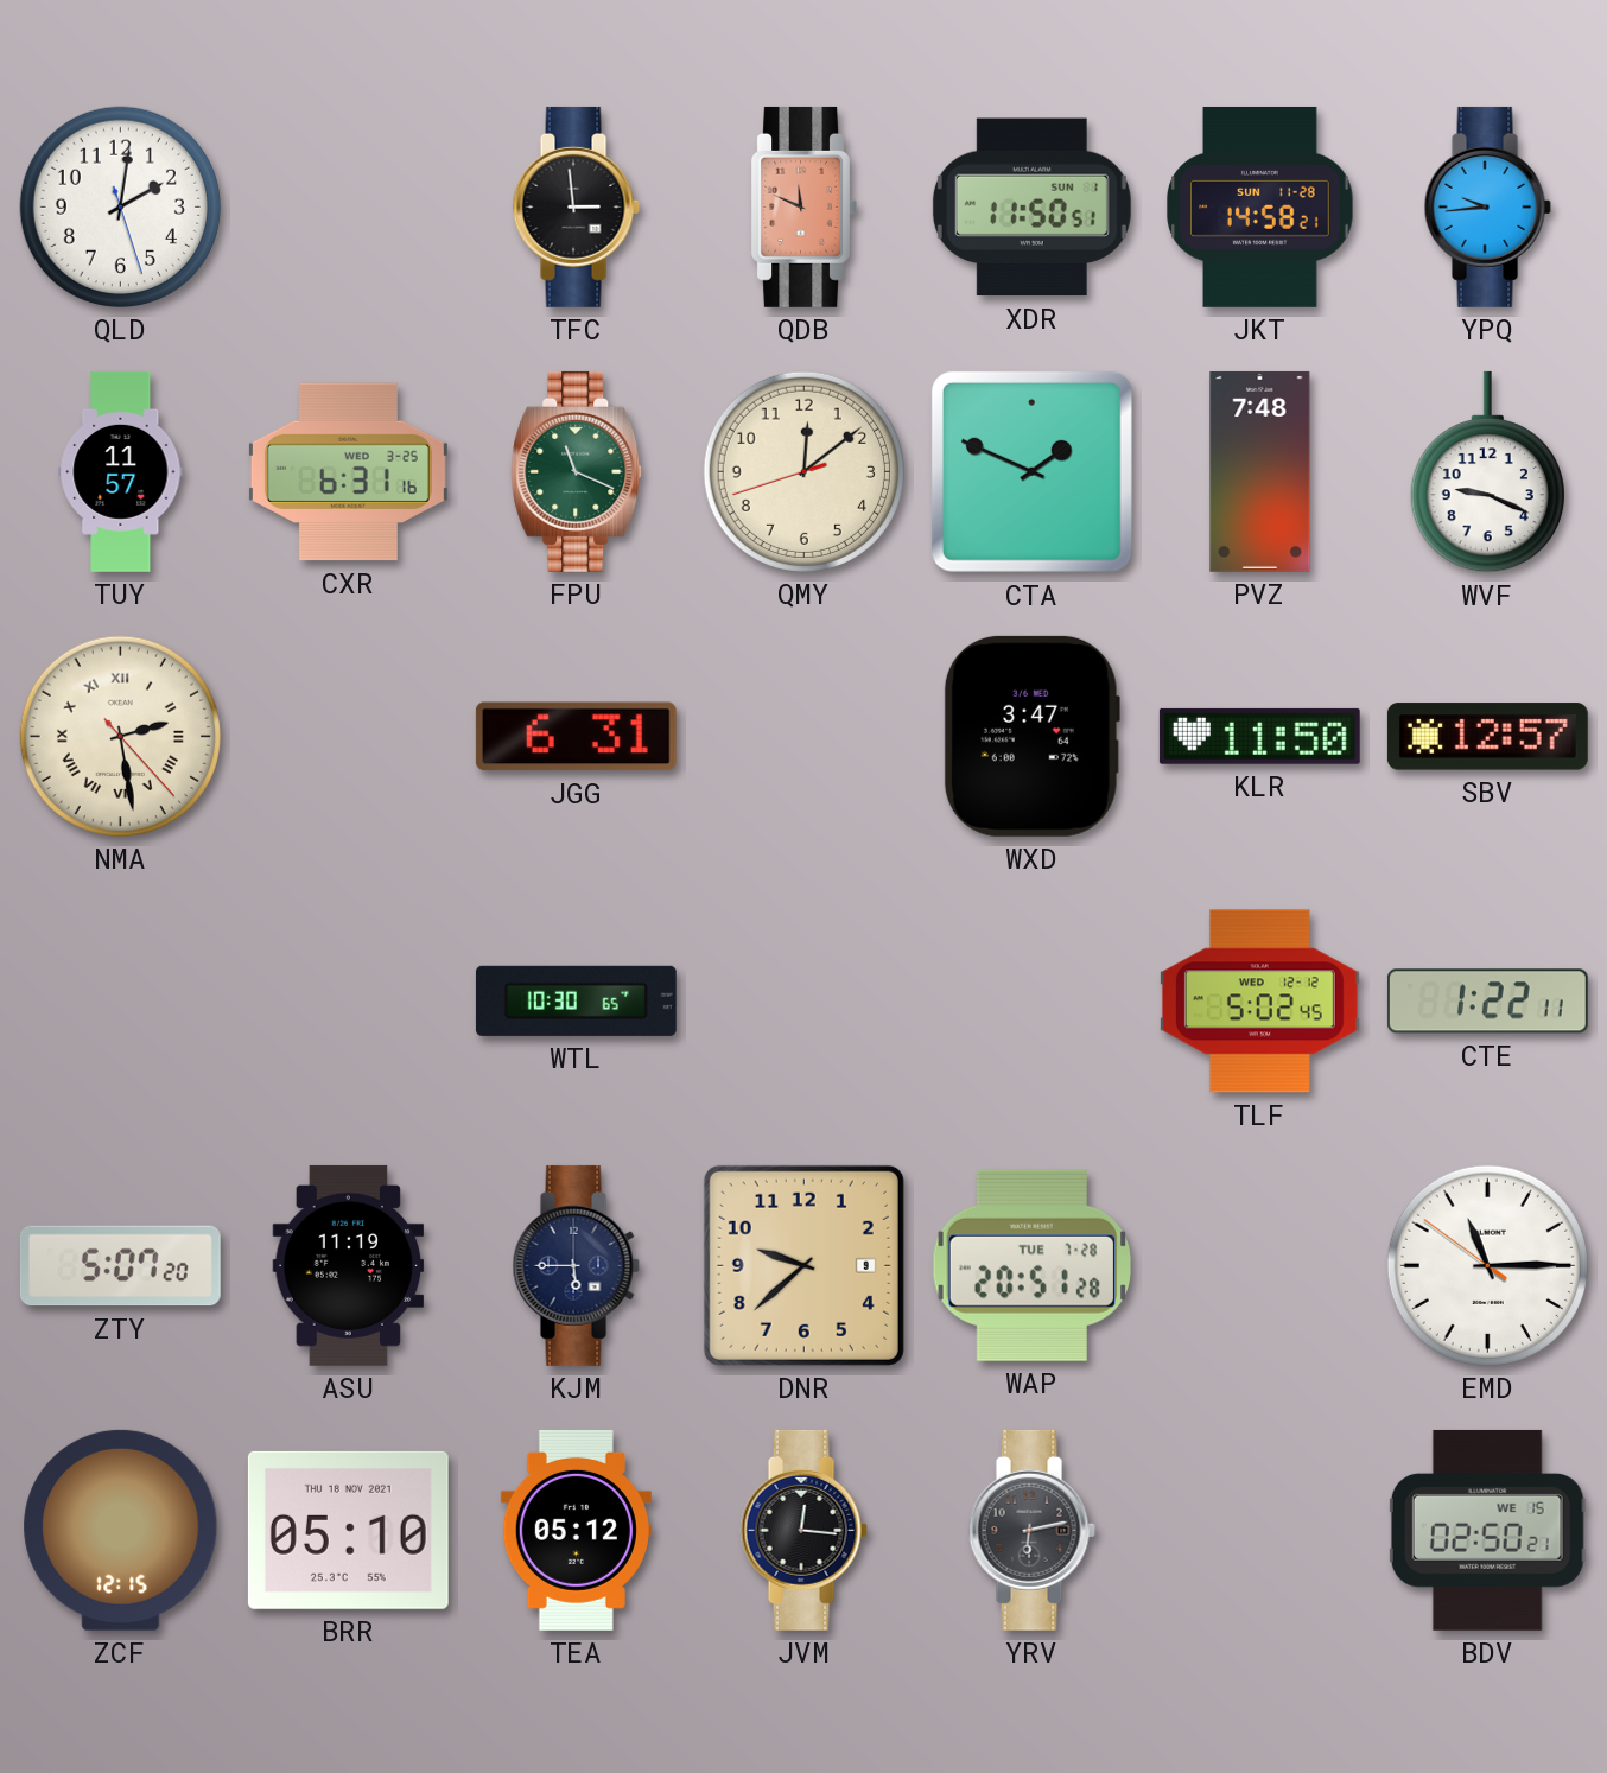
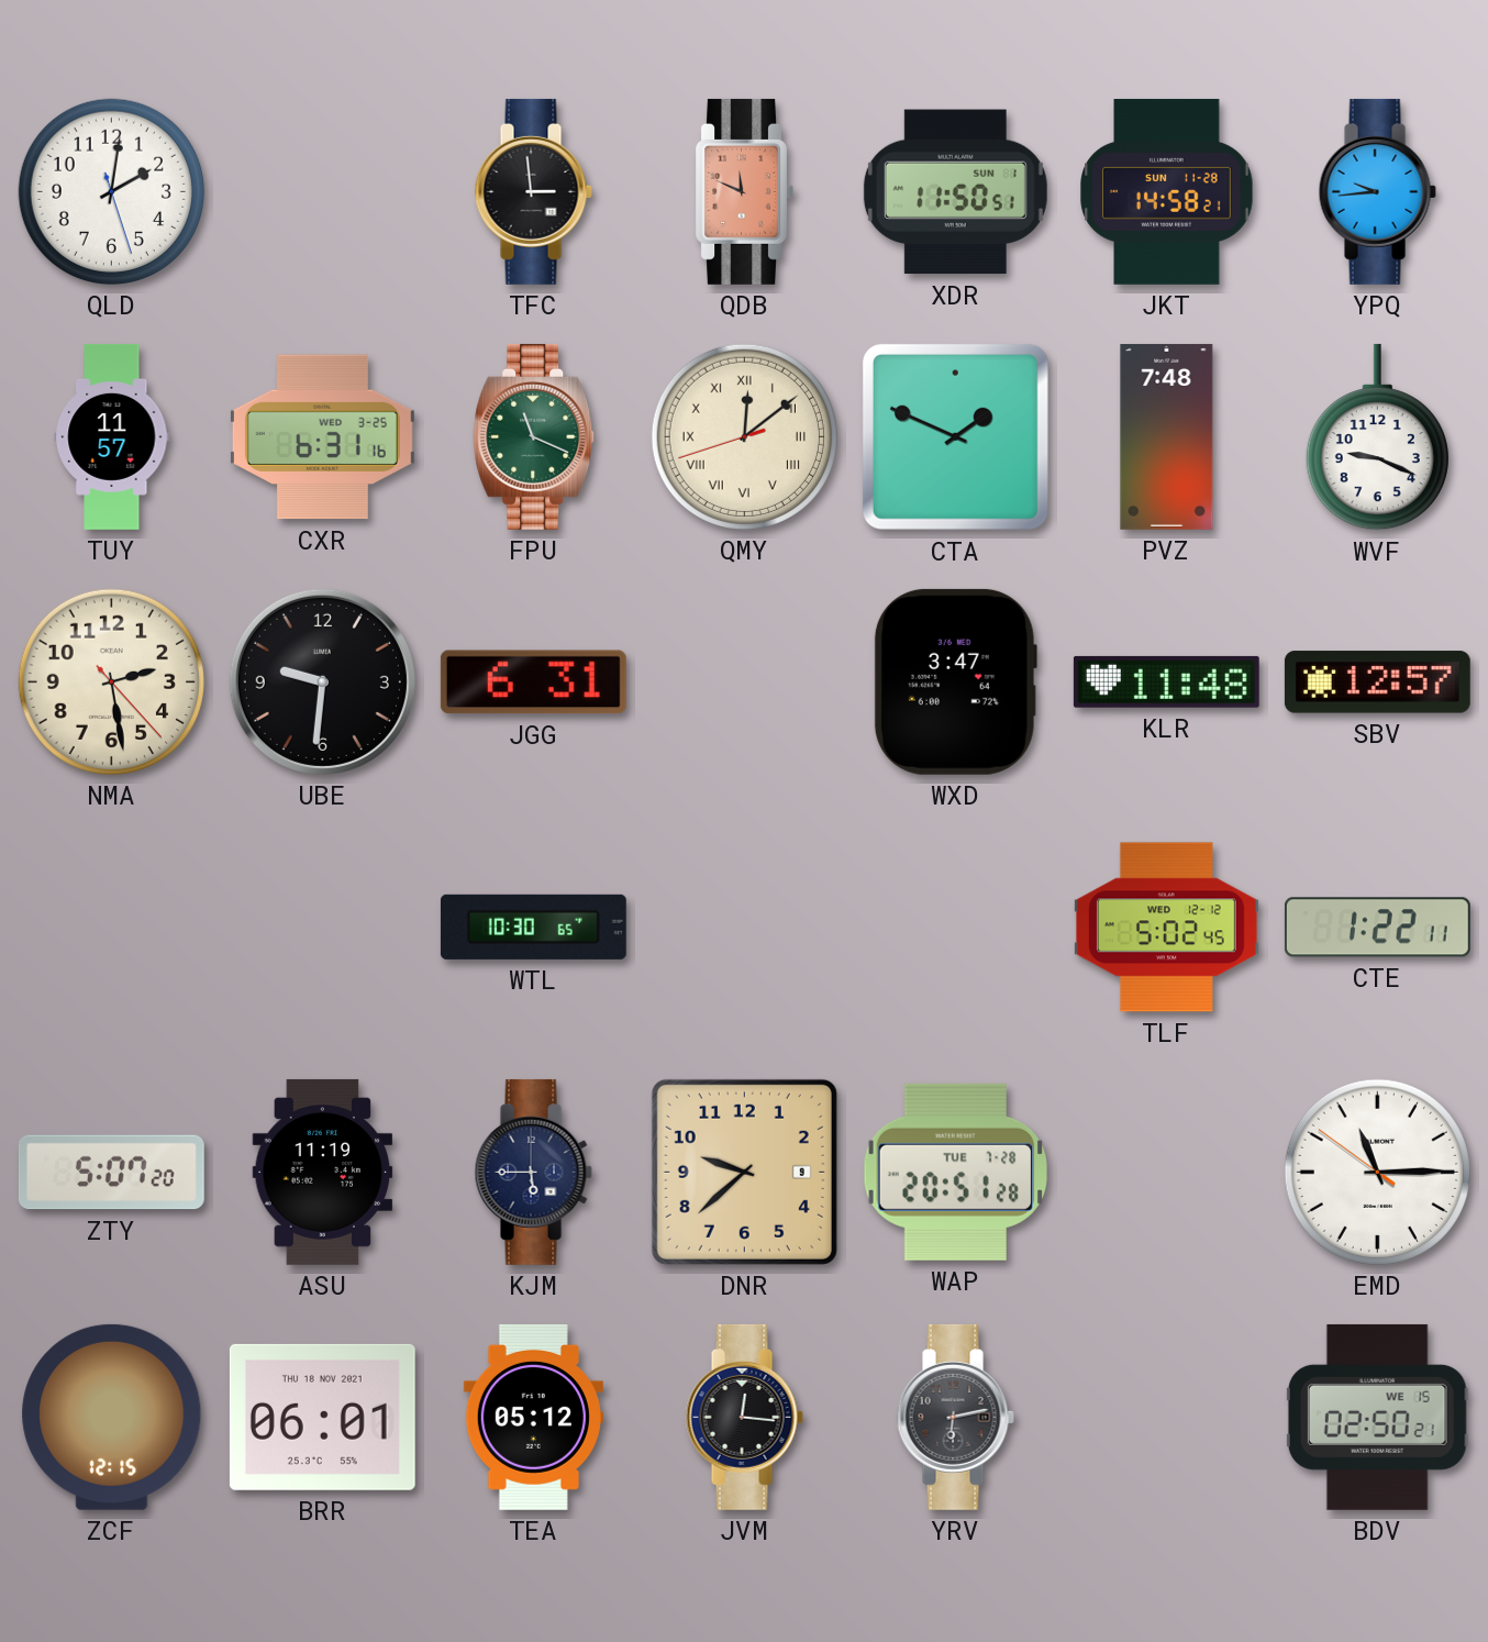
QMY numerals: Arabic -> Roman (744, 436)
NMA numerals: Roman -> Arabic (111, 681)
UBE: none -> 9:31 (322, 681)
KLR: 11:50 -> 11:48 (1166, 681)
BRR: 05:10 -> 06:01 (322, 1417)
